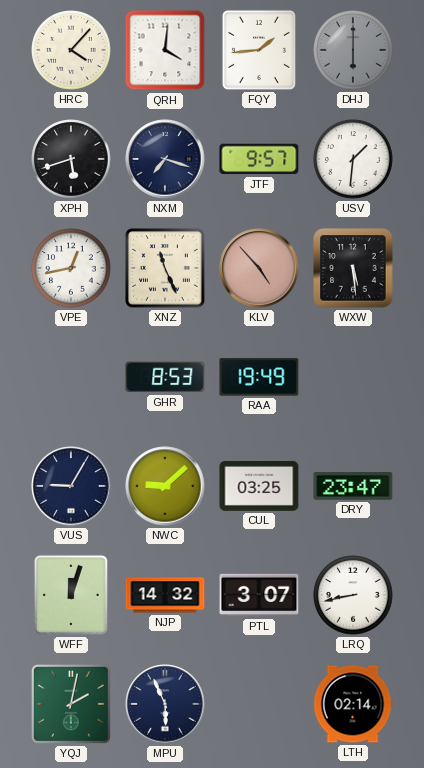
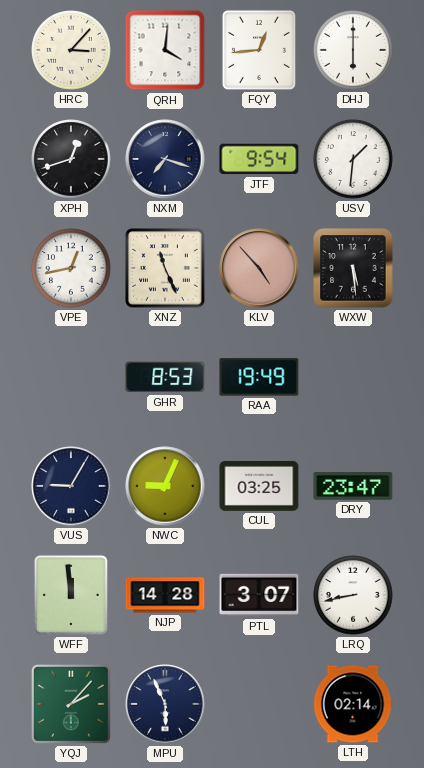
HRC: 4:07 -> 3:07 (71, 50)
FQY: 1:44 -> 12:44 (259, 50)
DHJ dial: grey -> white (353, 50)
XPH: 5:42 -> 12:42 (71, 159)
JTF: 9:57 -> 9:54 (259, 159)
NWC: 9:08 -> 9:04 (165, 486)
WFF: 12:03 -> 11:59 (71, 595)
NJP: 14:32 -> 14:28 (165, 595)
YQJ: 2:02 -> 2:07 (71, 704)
